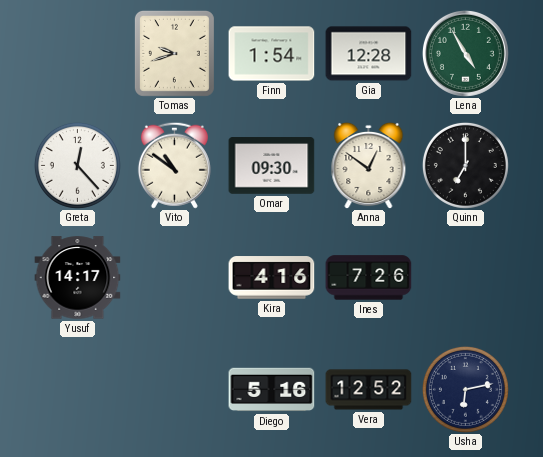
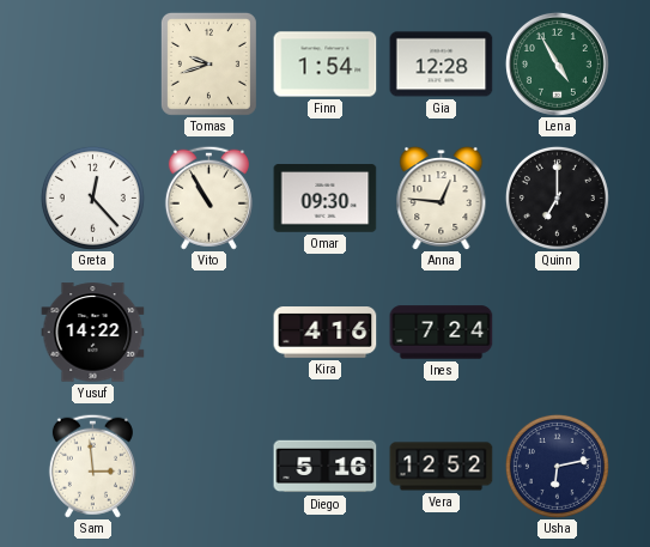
Vito: 10:51 -> 10:55 (208, 197)
Anna: 12:51 -> 12:46 (442, 197)
Yusuf: 14:17 -> 14:22 (93, 333)
Ines: 7:26 -> 7:24 (442, 333)
Sam: none -> 2:59 (92, 466)
